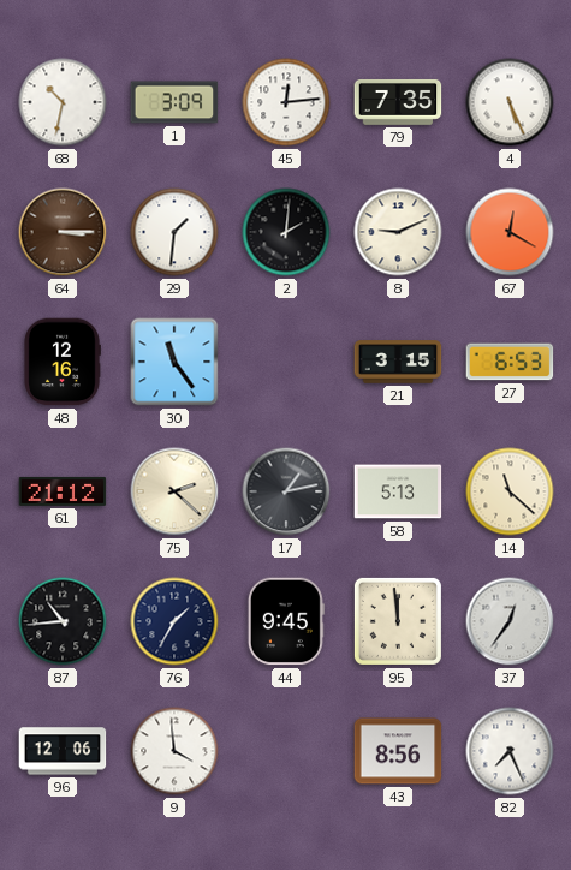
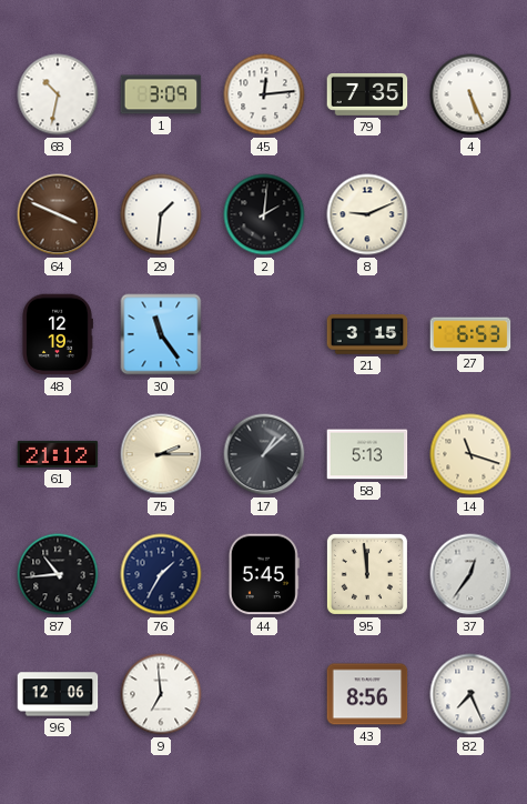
64: 3:15 -> 3:49 (58, 214)
67: 12:20 -> none (510, 232)
48: 12:16 -> 12:19 (58, 334)
75: 2:22 -> 2:15 (161, 454)
17: 1:13 -> 1:08 (264, 454)
14: 11:22 -> 11:18 (470, 454)
44: 9:45 -> 5:45 (264, 574)
9: 3:59 -> 6:59 (161, 694)
